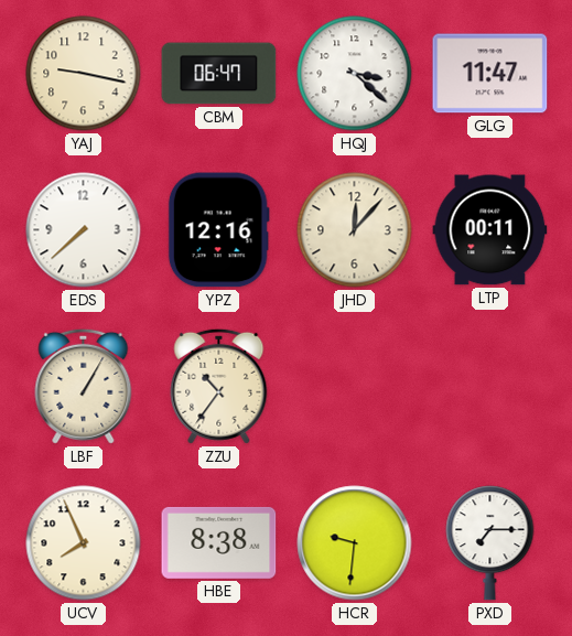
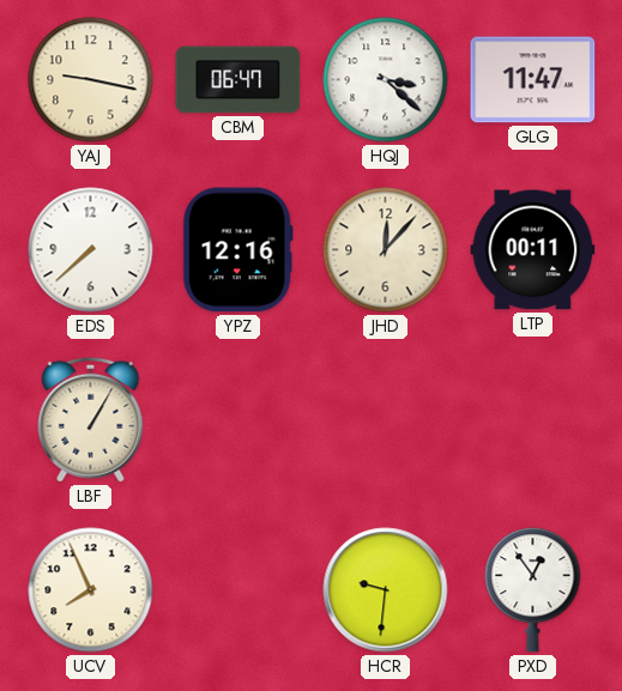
ZZU: 10:36 -> none (219, 386)
HBE: 8:38 -> none (219, 542)
PXD: 7:15 -> 12:54 (533, 590)
